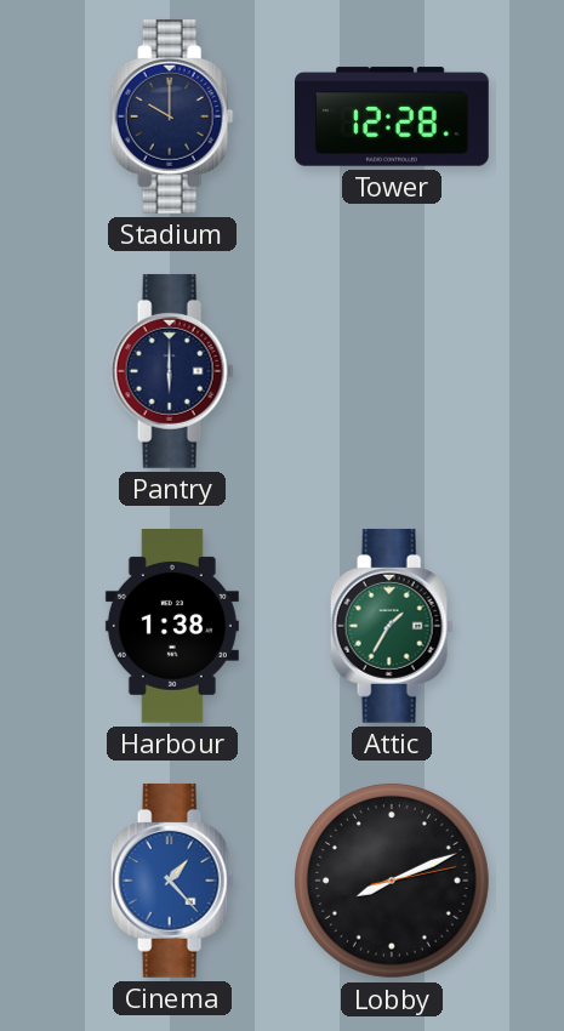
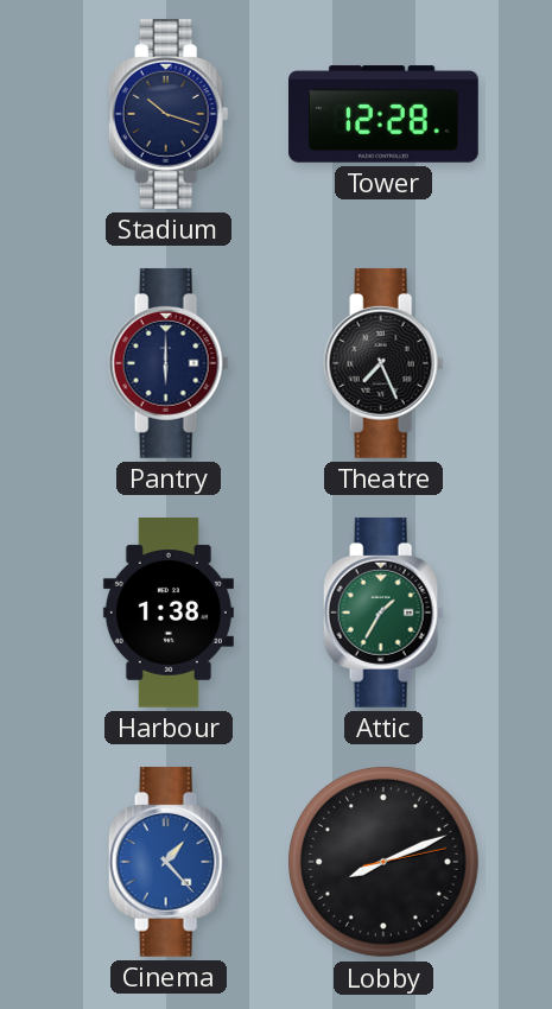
Stadium: 10:00 -> 10:18 (169, 114)
Theatre: none -> 7:26 (383, 363)
